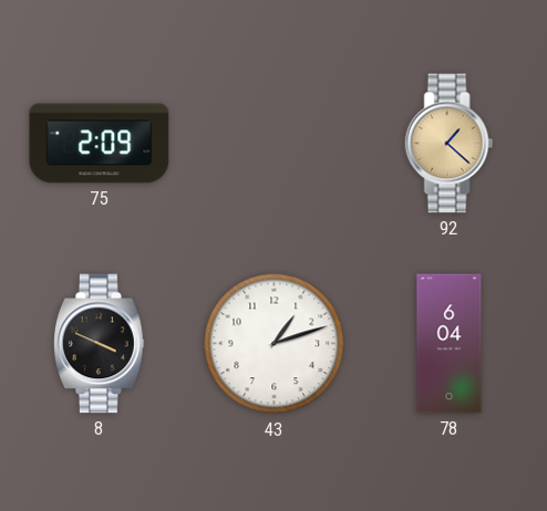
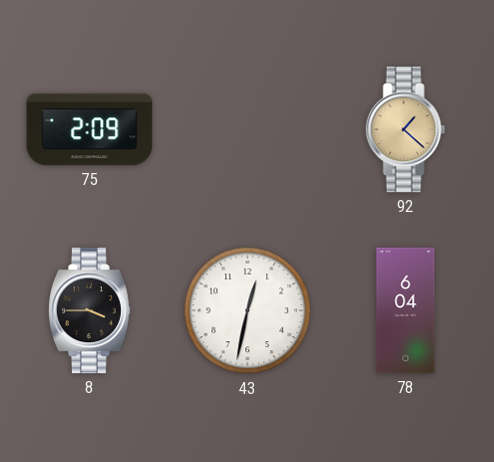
8: 3:49 -> 3:45 (89, 311)
43: 1:12 -> 12:32 (248, 311)
